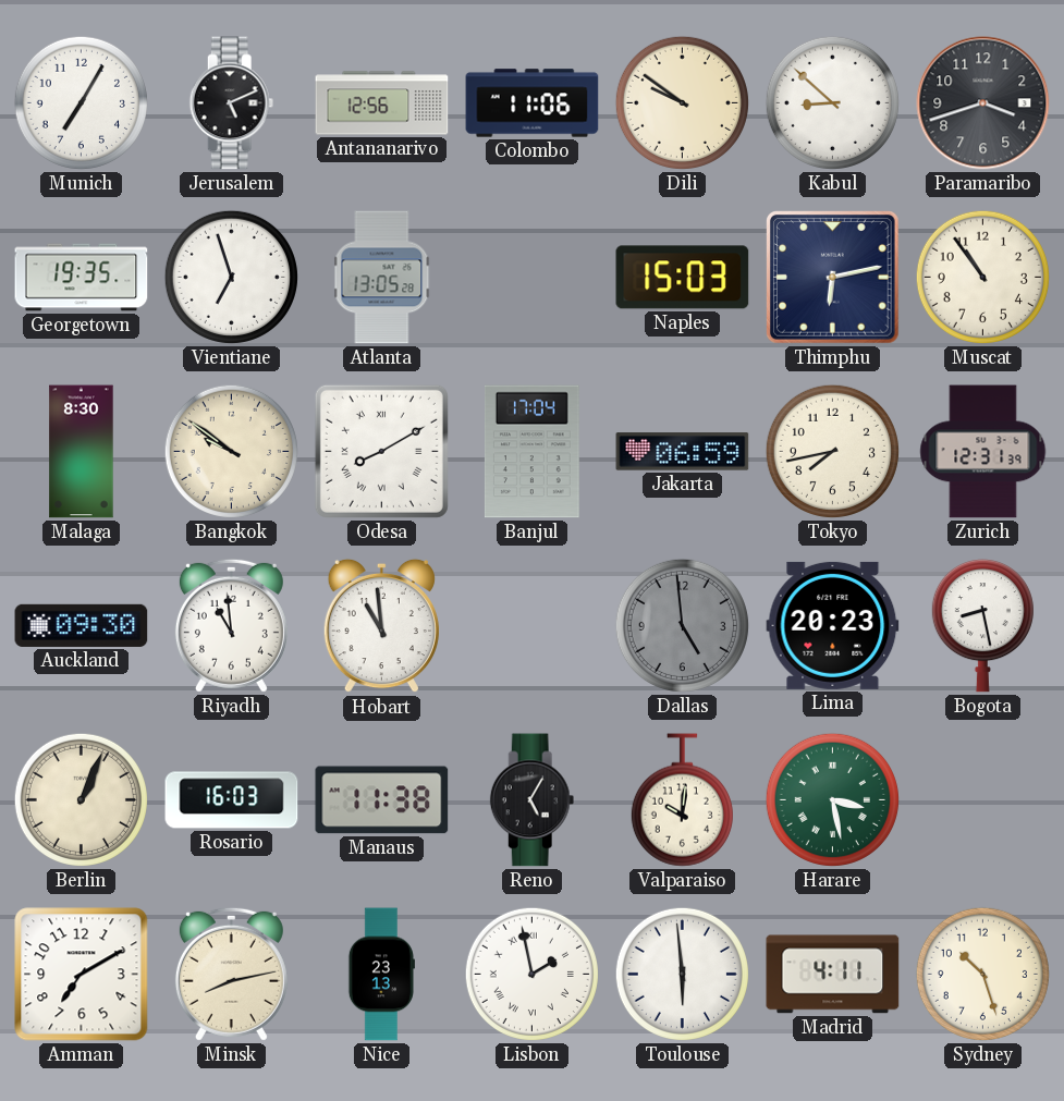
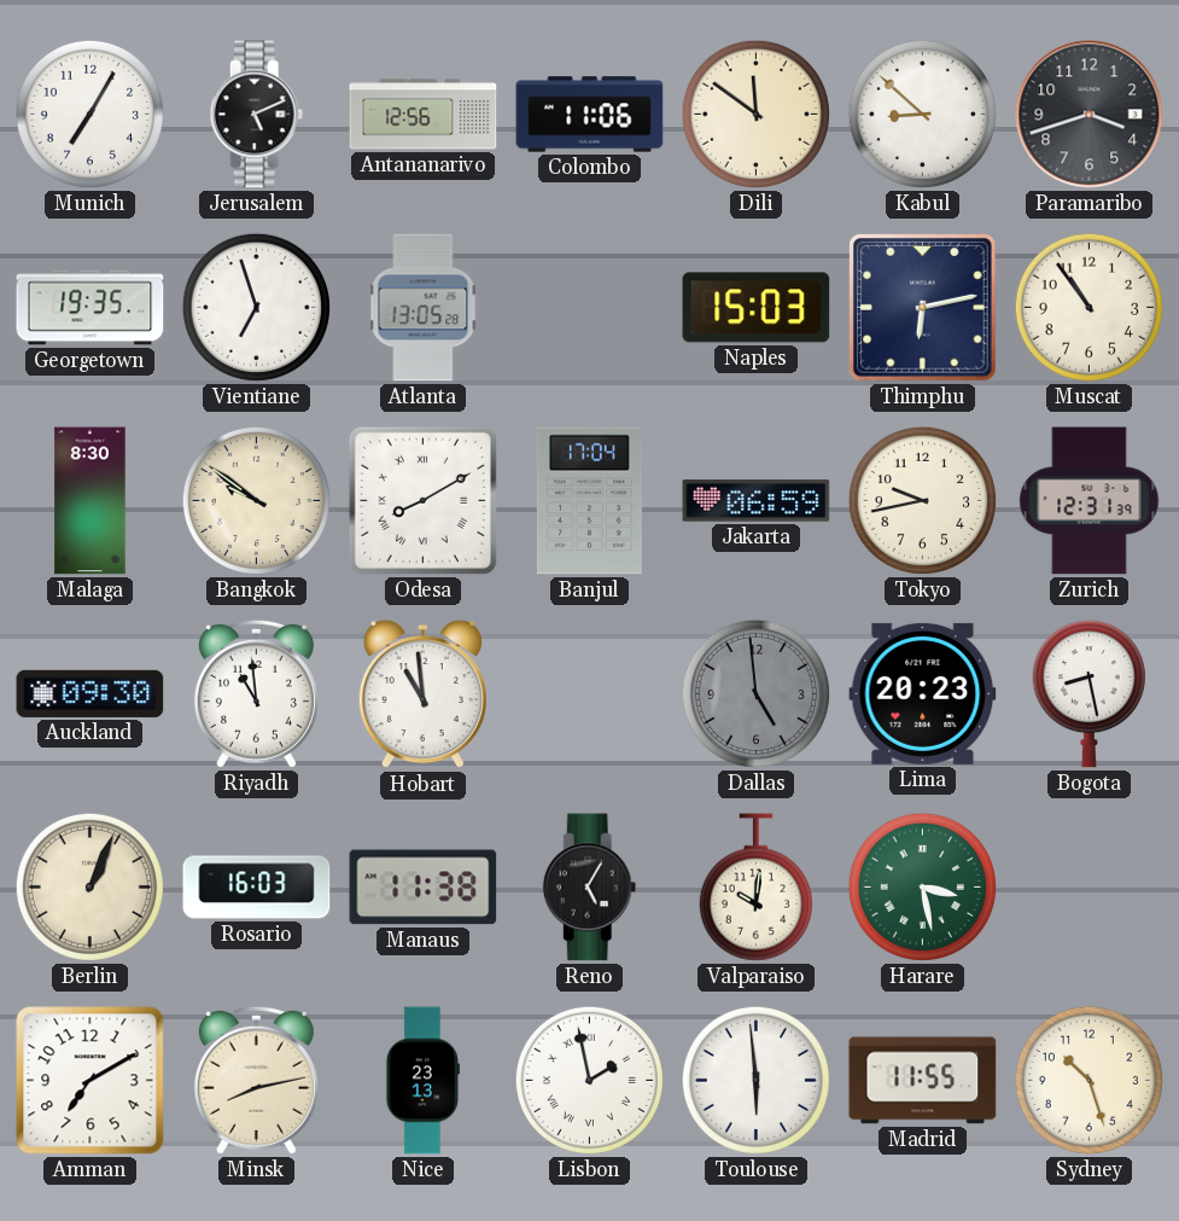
Dili: 9:51 -> 11:51 (755, 114)
Tokyo: 7:43 -> 9:43 (922, 500)
Madrid: 4:11 -> 11:55 (923, 1081)
